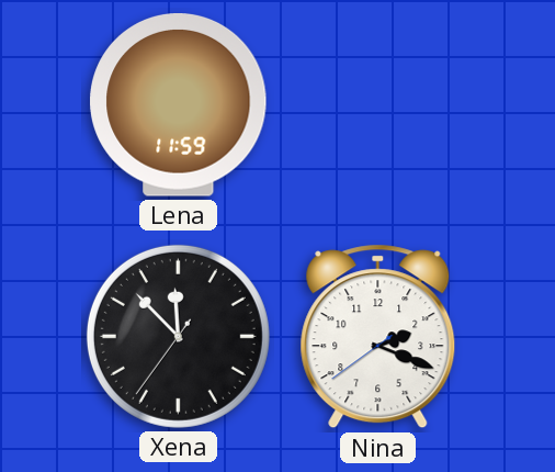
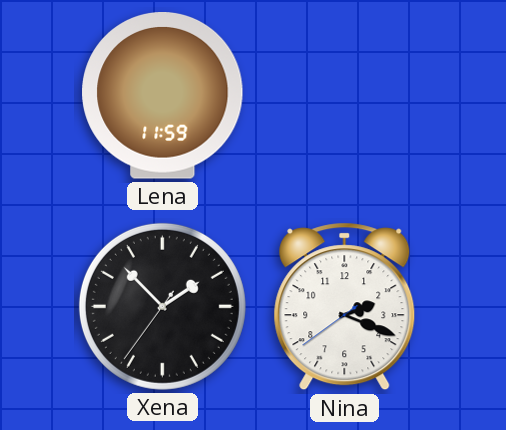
Xena: 11:52 -> 1:52 (162, 306)
